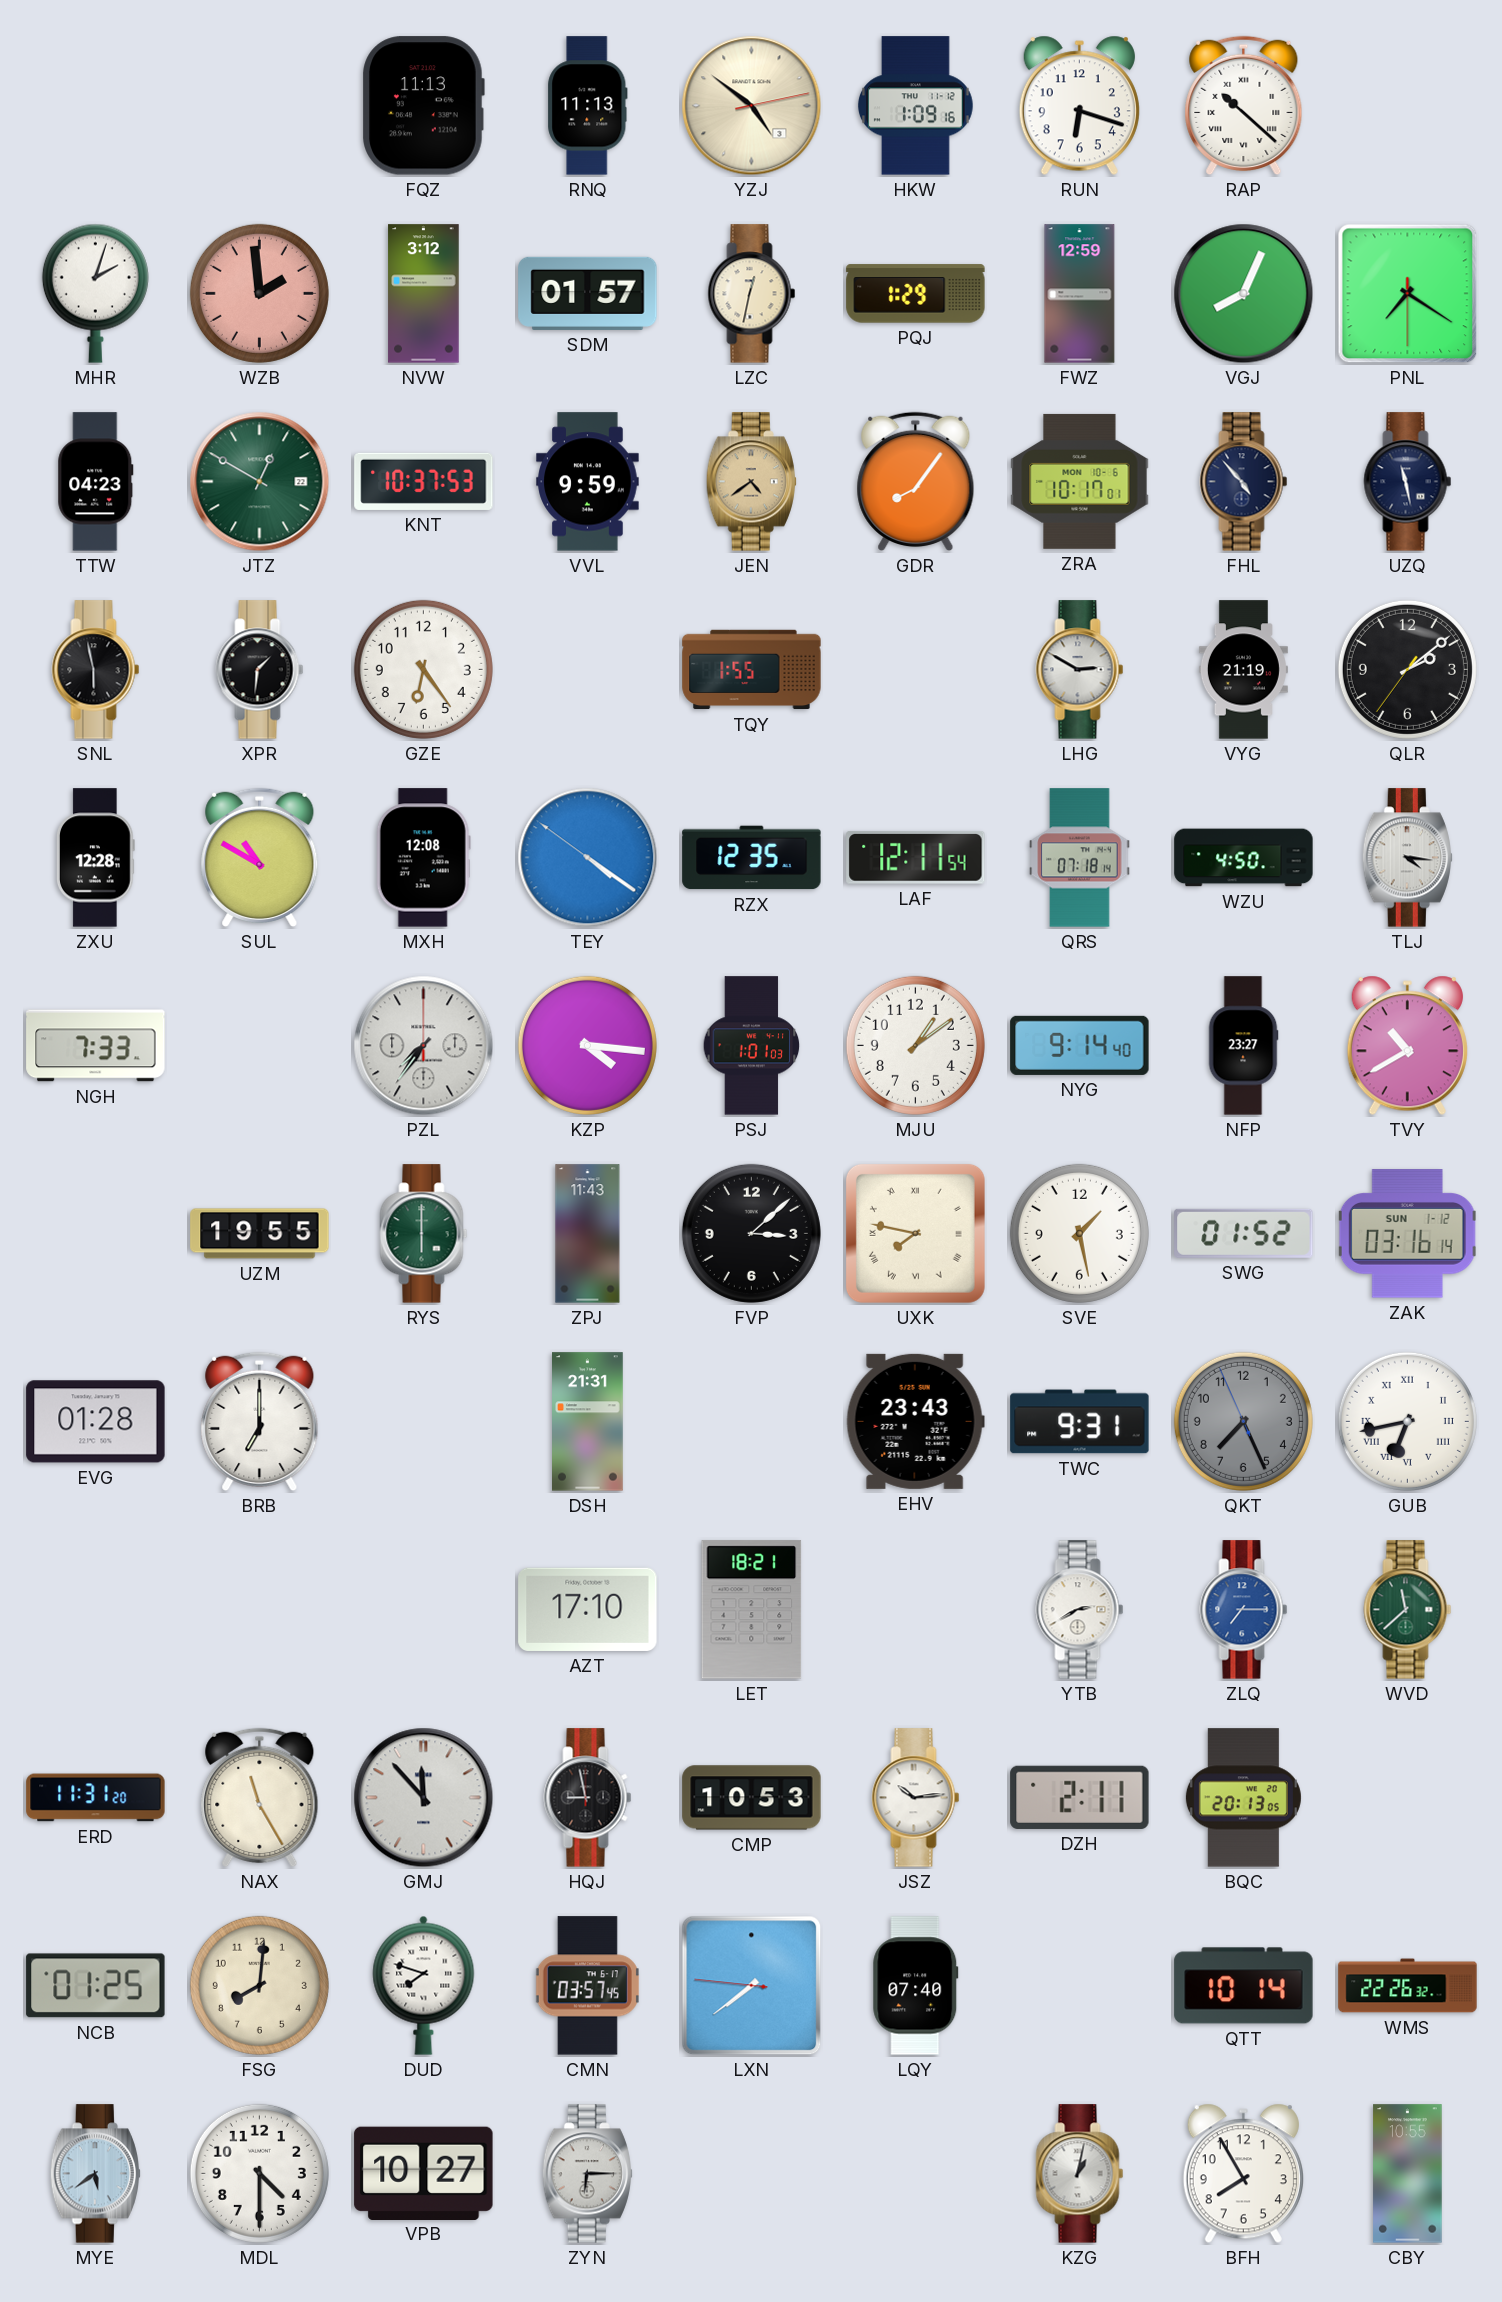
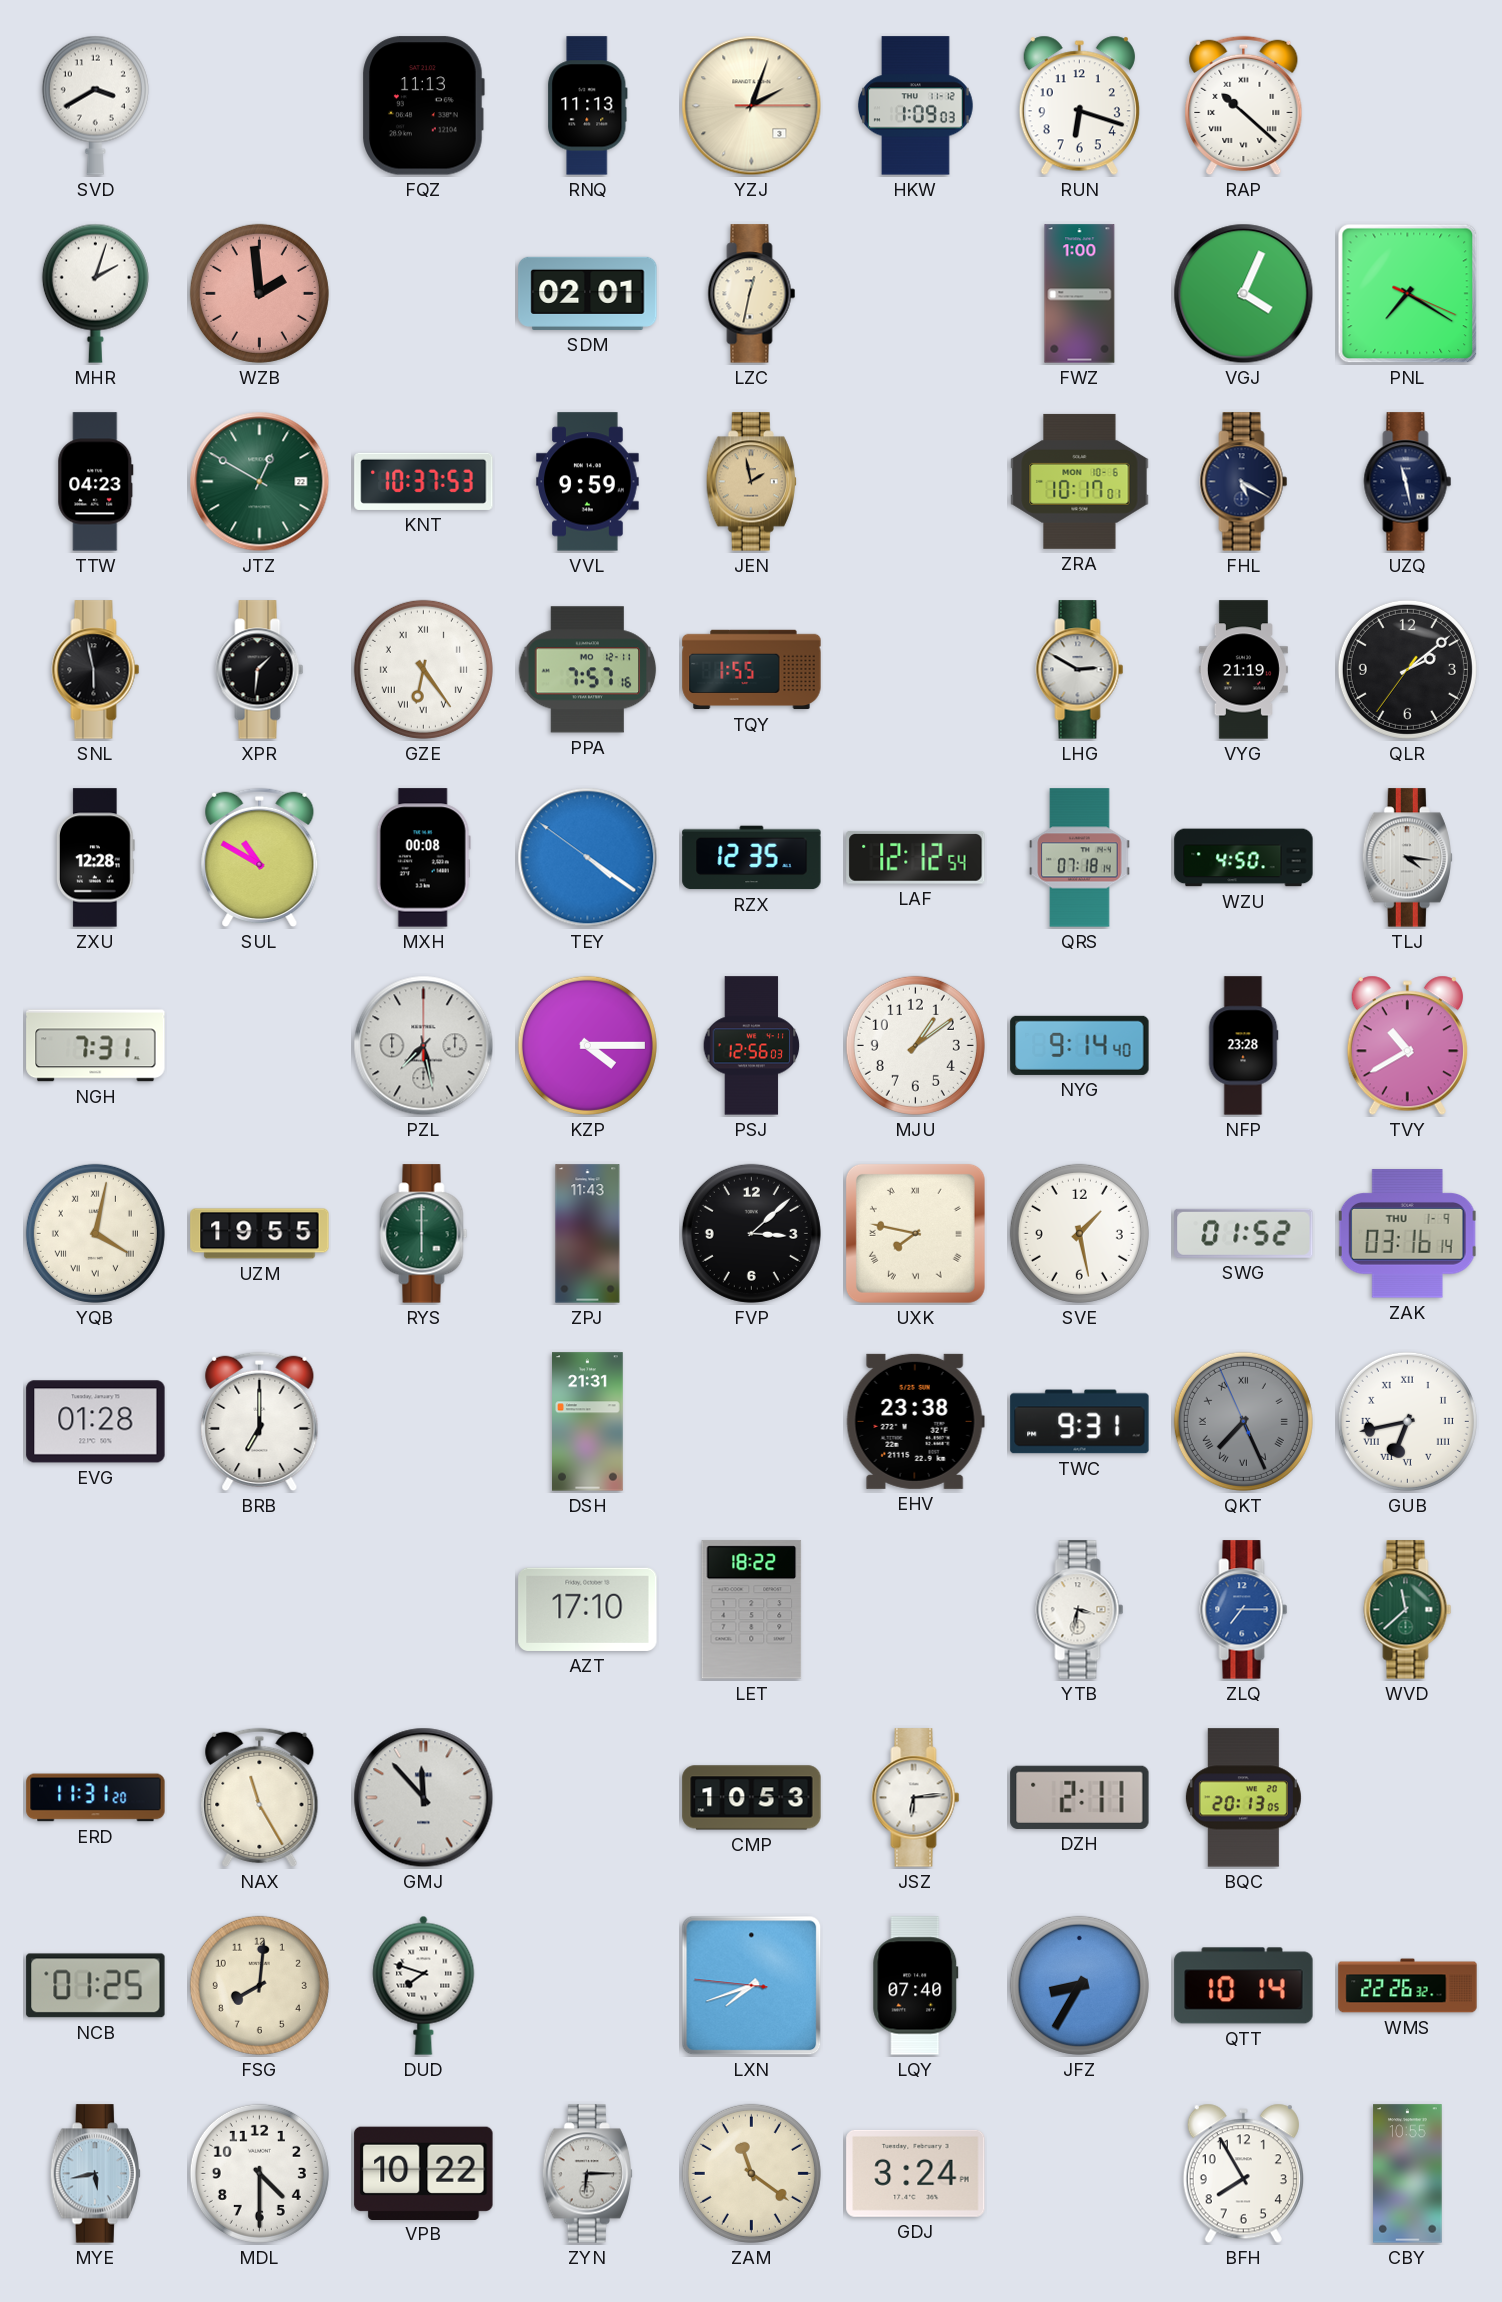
SVD: none -> 3:40 (95, 105)
YZJ: 4:51 -> 2:03 (752, 106)
HKW: 1:09:16 -> 1:09:03 (915, 106)
NVW: 3:12 -> none (424, 294)
SDM: 01:57 -> 02:01 (588, 293)
PQJ: 1:29 -> none (916, 294)
FWZ: 12:59 -> 1:00 (1080, 294)
VGJ: 8:04 -> 4:04 (1244, 294)
PNL: 7:20:30 -> 7:20:19 (1408, 294)
JEN: 4:39 -> 1:58 (751, 482)
GDR: 8:06 -> none (916, 482)
FHL: 4:53 -> 5:20 (1244, 482)
GZE numerals: Arabic -> Roman (423, 669)
PPA: none -> 7:57 (588, 670)
MXH: 12:08 -> 00:08 (423, 858)
LAF: 12:11 -> 12:12 (916, 857)
NGH: 7:33 -> 7:31 (96, 1046)
PZL: 7:36 -> 7:28 (424, 1046)
KZP: 4:16 -> 4:15 (587, 1045)
PSJ: 1:01 -> 12:56 (752, 1046)
NFP: 23:27 -> 23:28 (1243, 1046)
YQB: none -> 4:02 (95, 1233)
ZAK date: SUN 1-12 -> THU 1-9 (1408, 1234)
EHV: 23:43 -> 23:38 (915, 1421)
QKT numerals: Arabic -> Roman (1243, 1421)
LET: 18:21 -> 18:22 (752, 1610)
YTB: 2:40 -> 3:32 (1080, 1610)
HQJ: 8:58 -> none (588, 1798)
JSZ: 10:14 -> 6:14 (916, 1798)
CMN: 03:57 -> none (587, 1986)
LXN: 7:38 -> 7:41 (752, 1986)
JFZ: none -> 8:35 (1079, 1985)
MYE: 5:39 -> 5:43 (95, 2174)
VPB: 10:27 -> 10:22 (424, 2173)
ZAM: none -> 11:21 (751, 2173)
GDJ: none -> 3:24 (916, 2173)
KZG: 1:02 -> none (1080, 2174)
